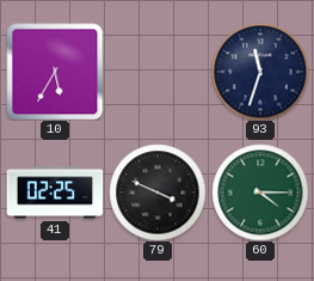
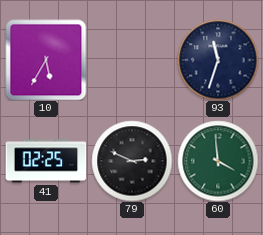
79: 3:49 -> 2:49 (132, 161)
60: 4:15 -> 3:59 (218, 161)
